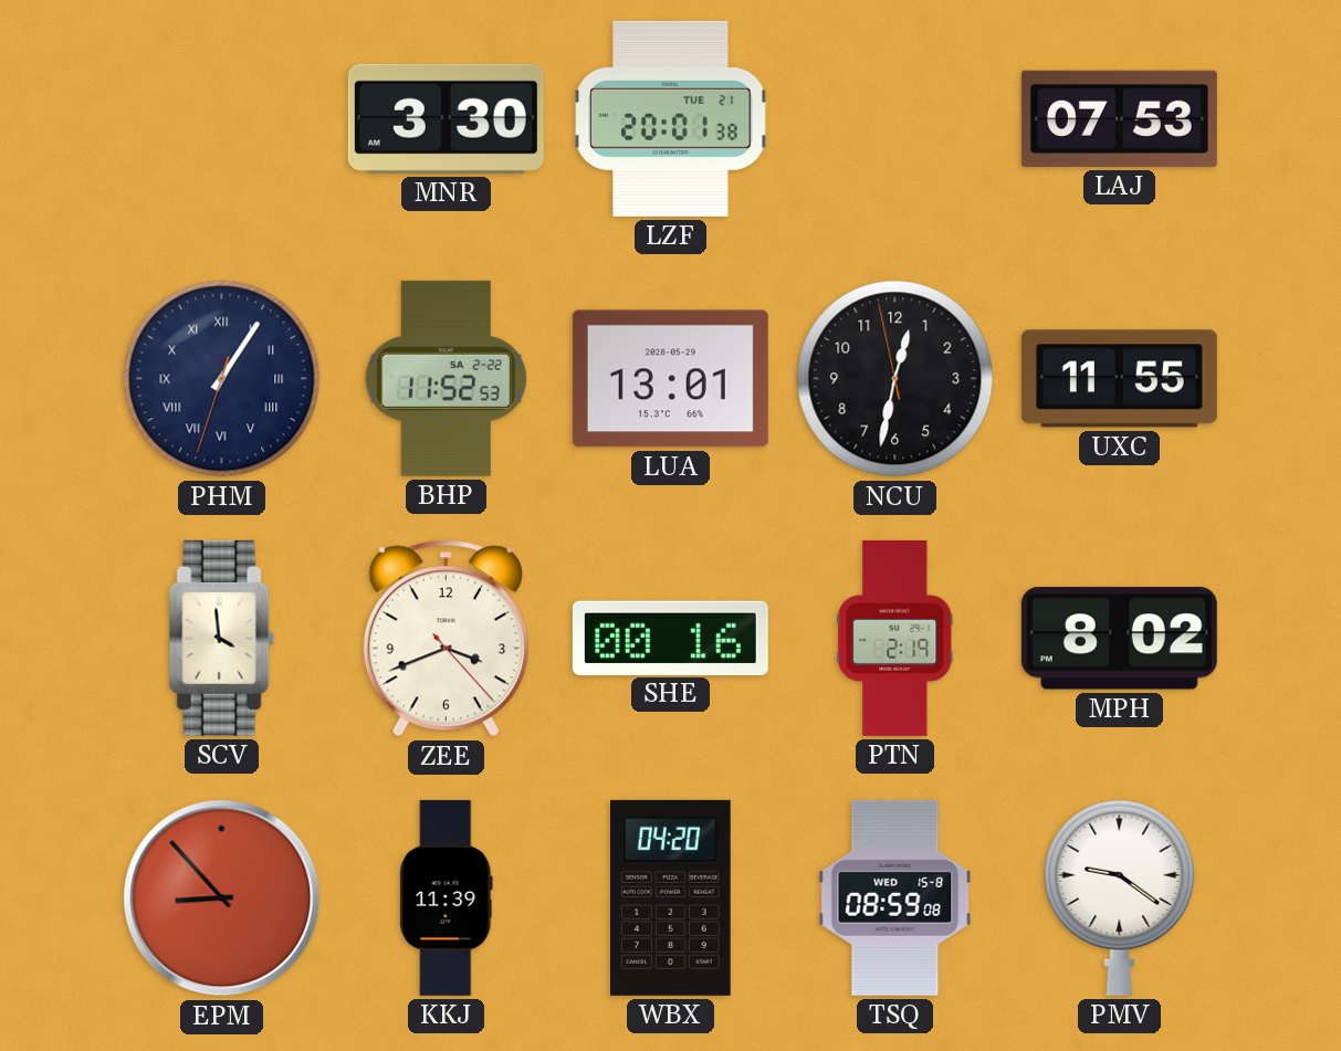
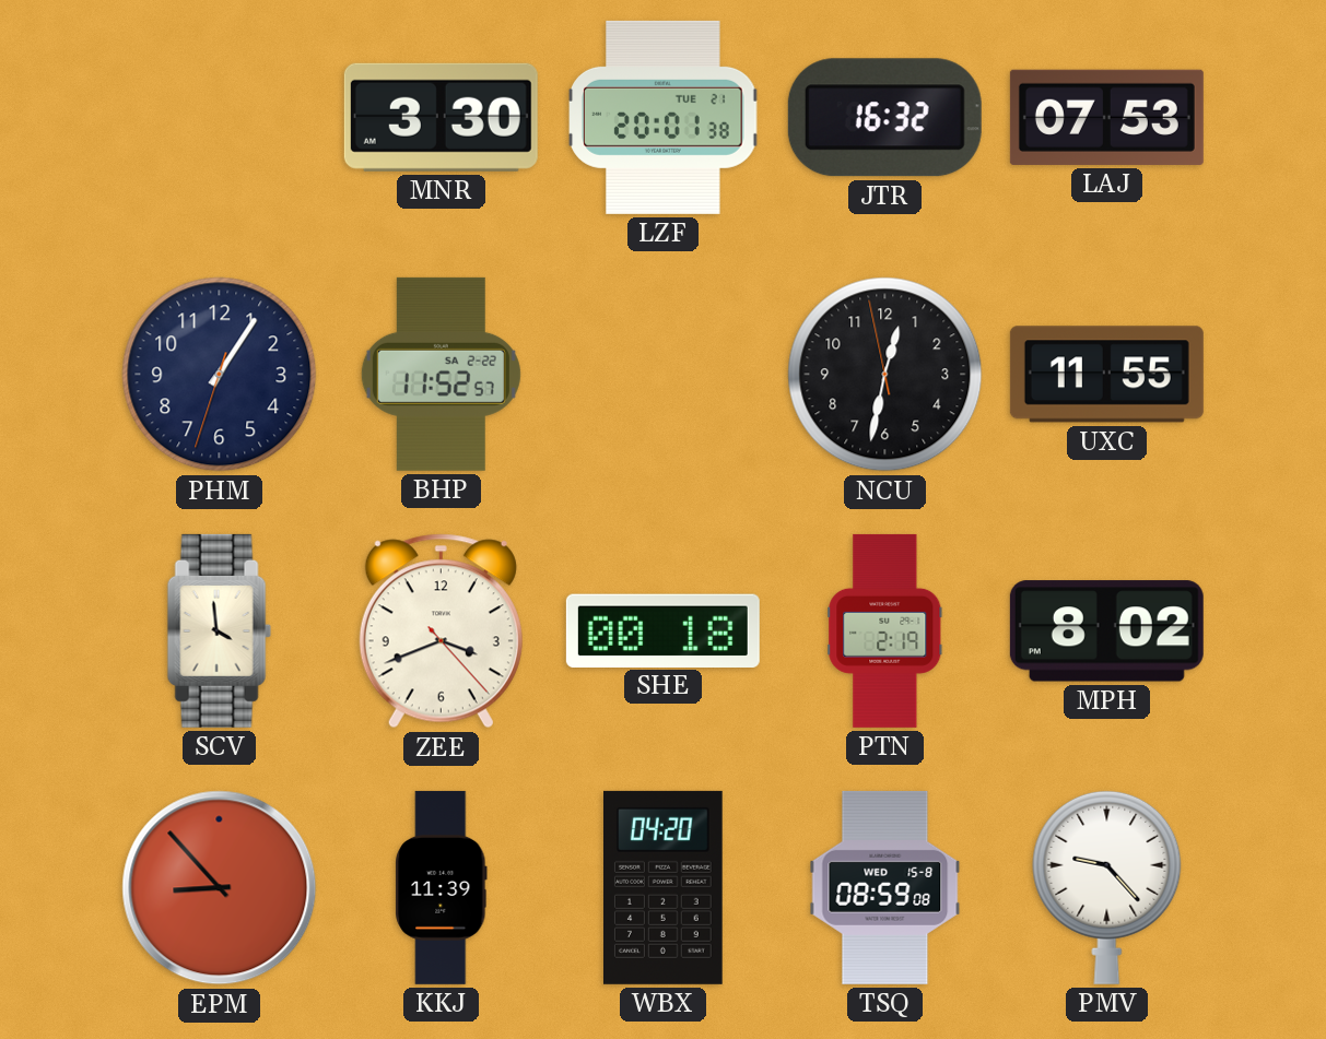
JTR: none -> 16:32 (884, 118)
PHM numerals: Roman -> Arabic (220, 375)
BHP: 11:52:53 -> 11:52:57 (441, 374)
LUA: 13:01 -> none (670, 379)
SHE: 00:16 -> 00:18 (662, 630)
PMV: 9:21 -> 9:23 (1107, 887)
